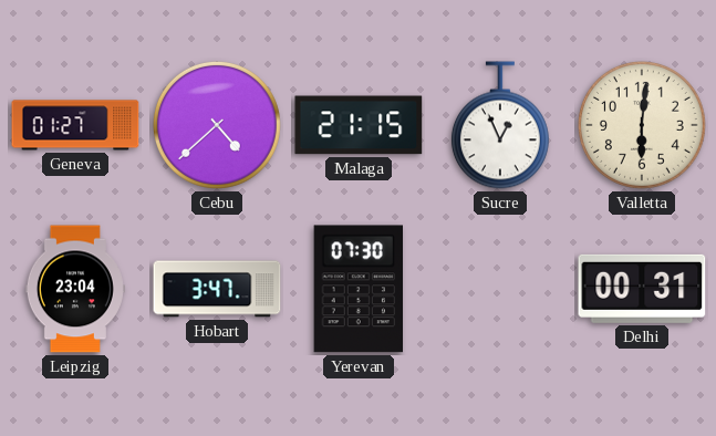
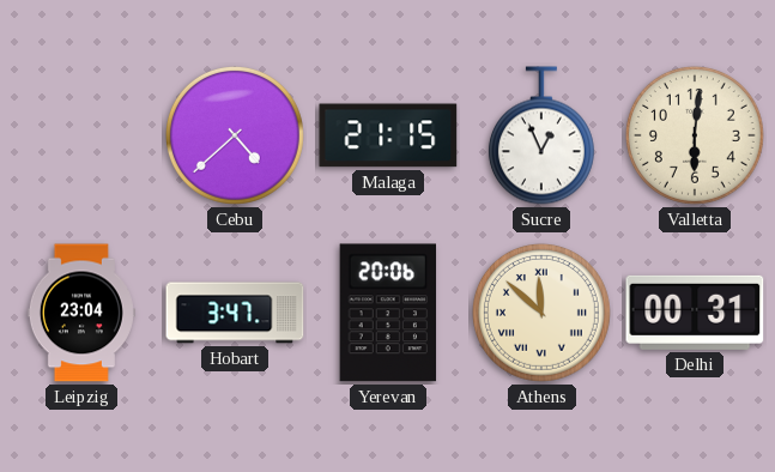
Geneva: 01:27 -> none (75, 125)
Yerevan: 07:30 -> 20:06 (387, 313)
Athens: none -> 11:52 (541, 313)
